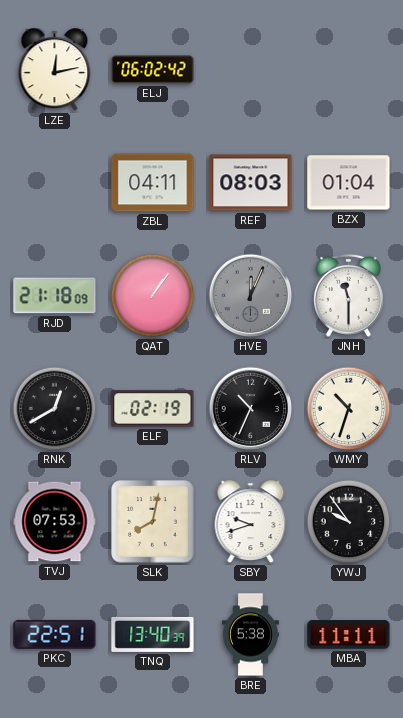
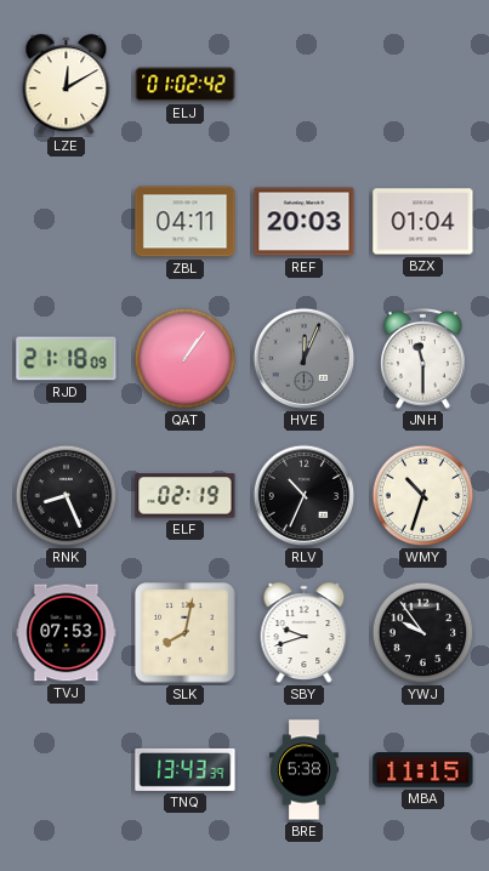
LZE: 12:13 -> 12:10 (67, 85)
ELJ: 06:02 -> 01:02 (186, 85)
REF: 08:03 -> 20:03 (305, 222)
RNK: 12:40 -> 8:26 (67, 496)
PKC: 22:51 -> none (55, 634)
TNQ: 13:40 -> 13:43 (186, 769)
MBA: 11:11 -> 11:15 (423, 770)
